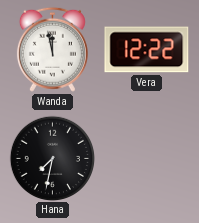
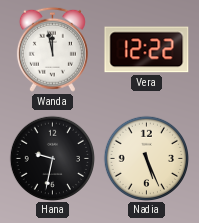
Hana: 7:32 -> 9:32 (52, 158)
Nadia: none -> 5:26 (146, 158)
